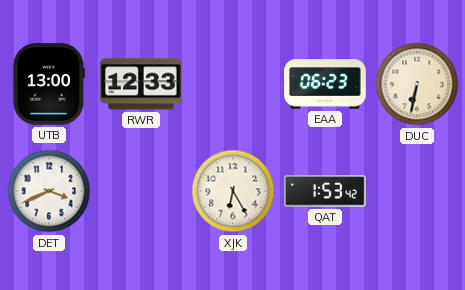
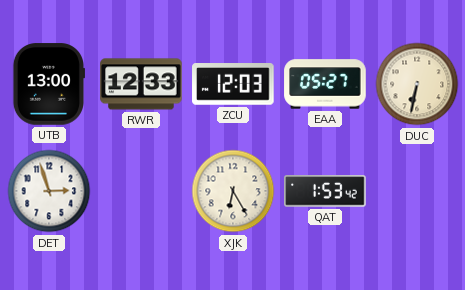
ZCU: none -> 12:03 (233, 84)
EAA: 06:23 -> 05:27 (325, 84)
DET: 3:41 -> 2:57 (49, 191)
